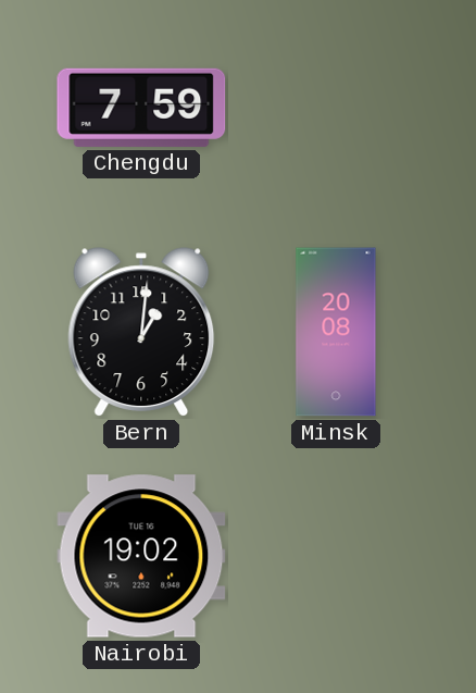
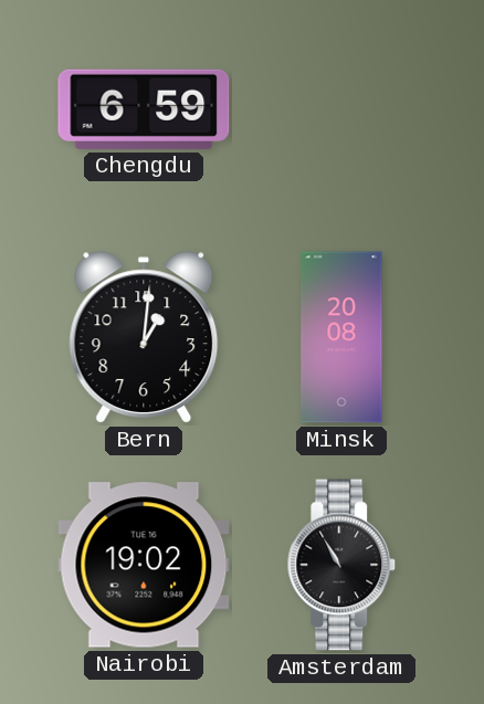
Chengdu: 7:59 -> 6:59 (144, 109)
Amsterdam: none -> 10:55 (341, 565)
